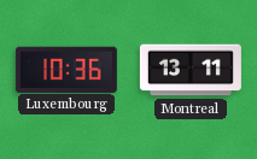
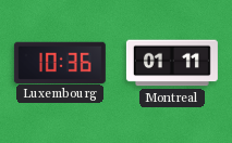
Montreal: 13:11 -> 01:11 (172, 63)
